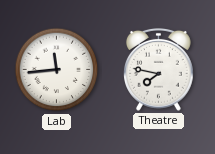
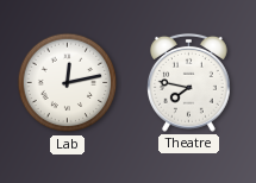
Lab: 11:44 -> 12:13 (68, 83)
